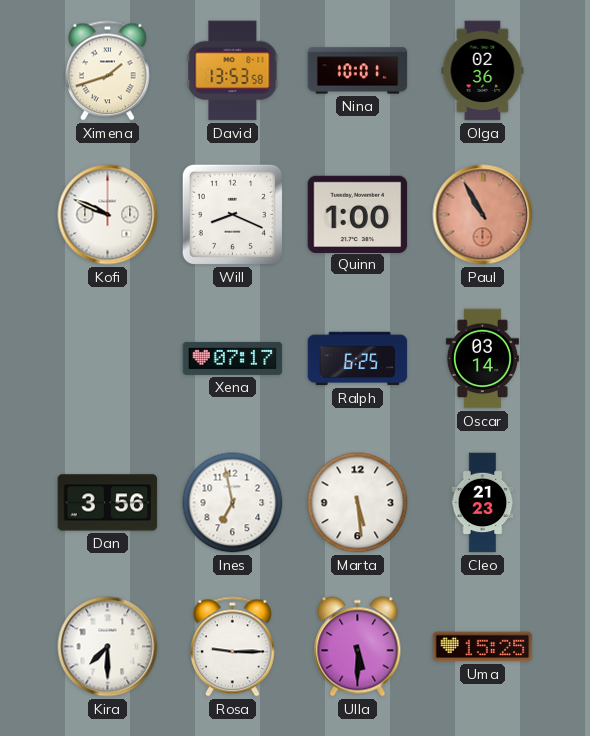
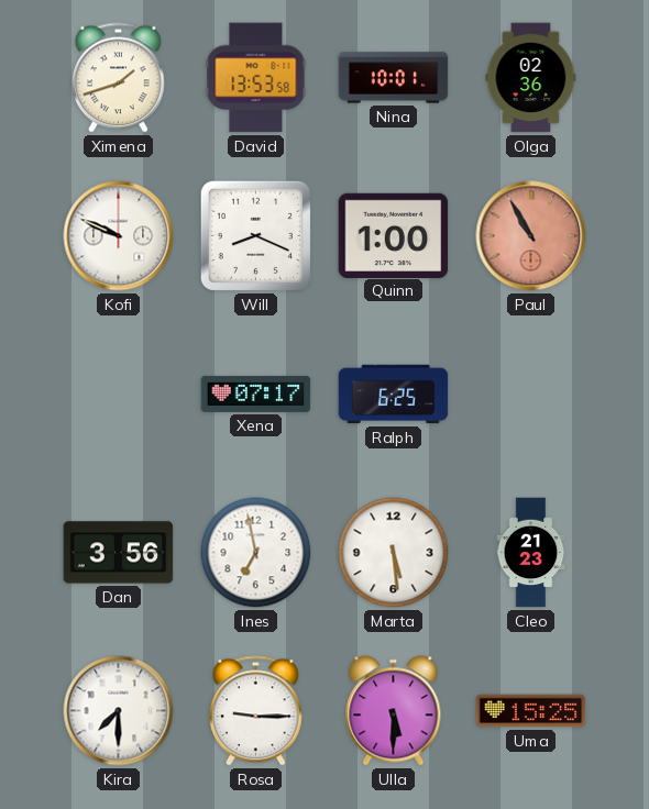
Oscar: 03:14 -> none (482, 359)
